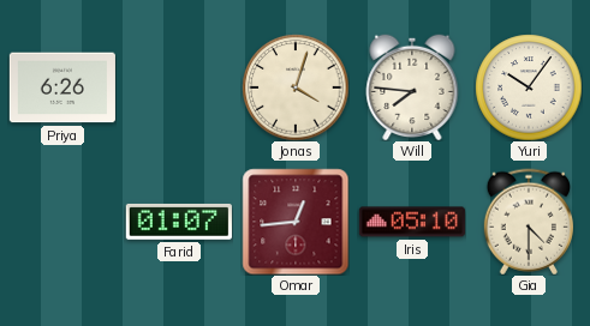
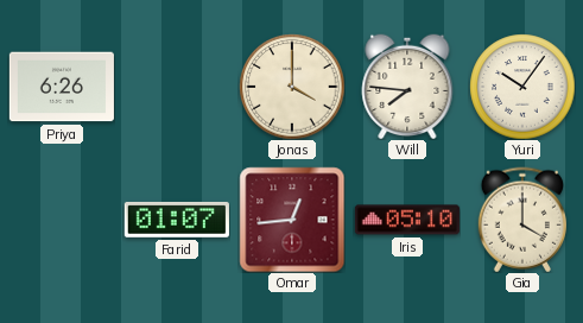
Jonas: 4:03 -> 4:00 (292, 87)
Gia: 4:30 -> 4:00 (522, 220)
